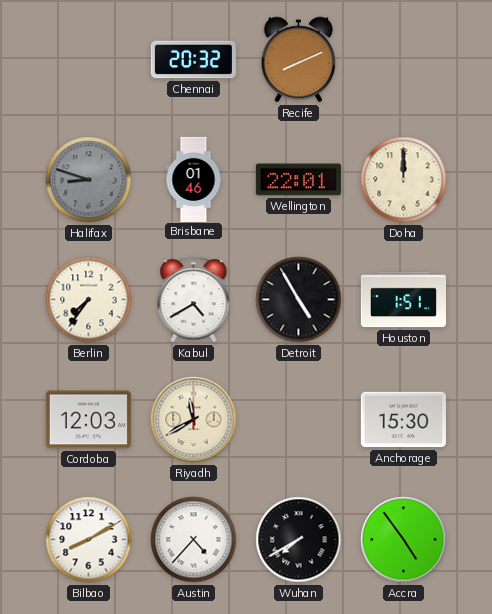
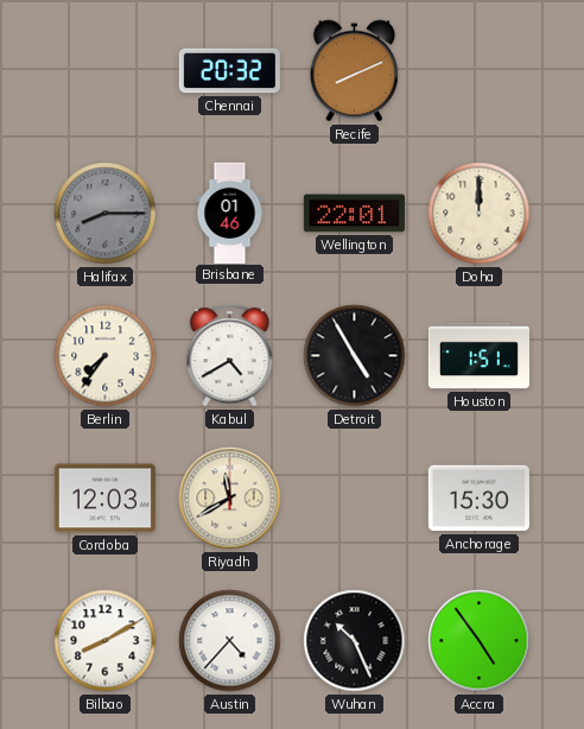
Halifax: 8:48 -> 8:15 (106, 214)
Wuhan: 7:40 -> 10:26 (355, 641)
